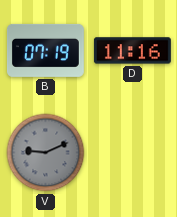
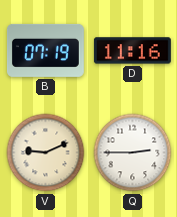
V dial: grey -> cream (46, 153)
Q: none -> 2:45 (133, 153)
